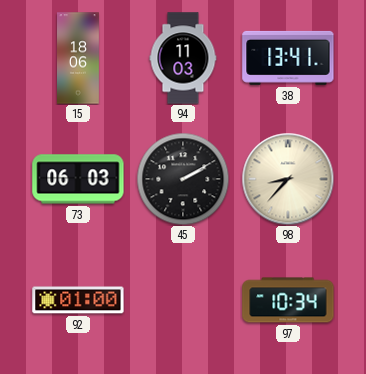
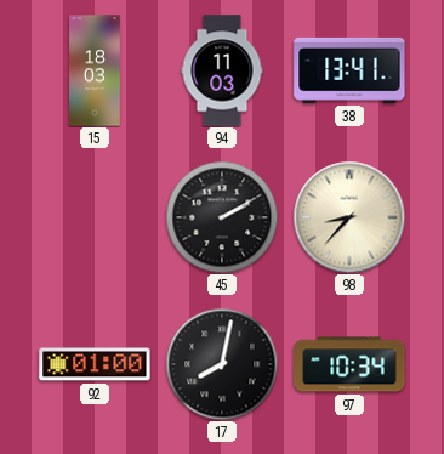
15: 18:06 -> 18:03 (96, 70)
73: 06:03 -> none (78, 179)
17: none -> 8:02 (222, 364)
